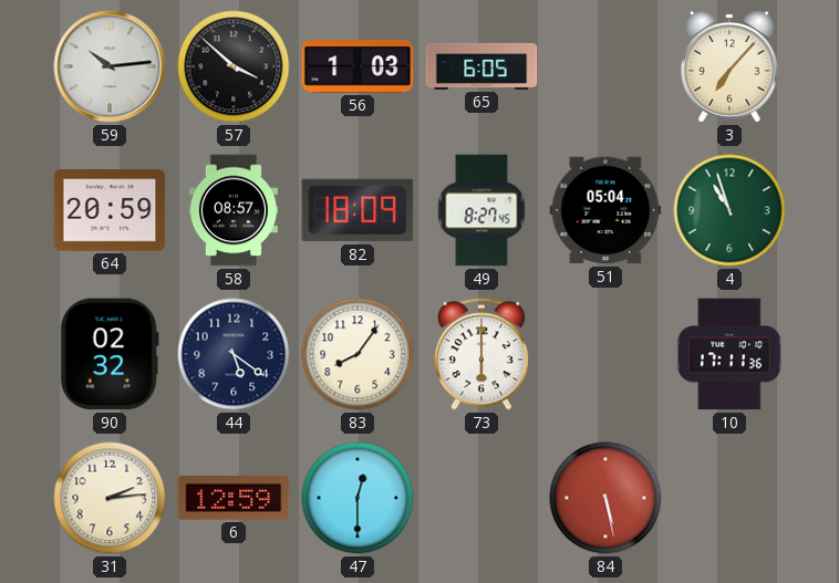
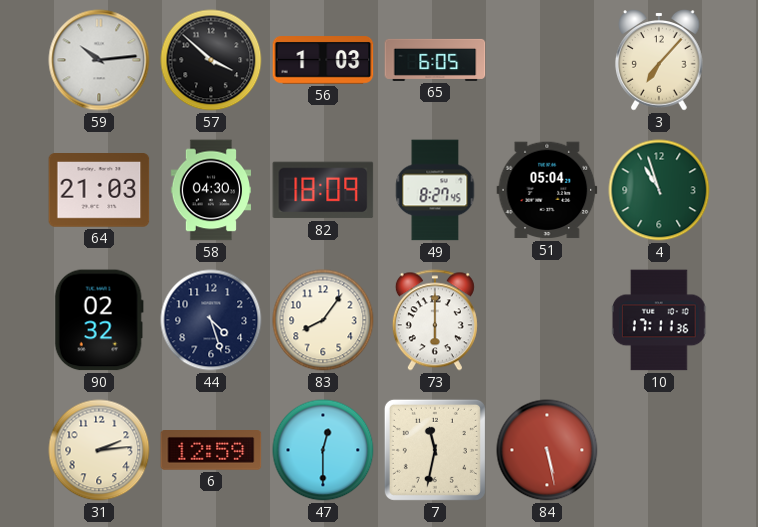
64: 20:59 -> 21:03 (99, 191)
58: 08:57 -> 04:30 (210, 190)
44: 5:21 -> 4:27 (211, 320)
7: none -> 11:32 (435, 450)
